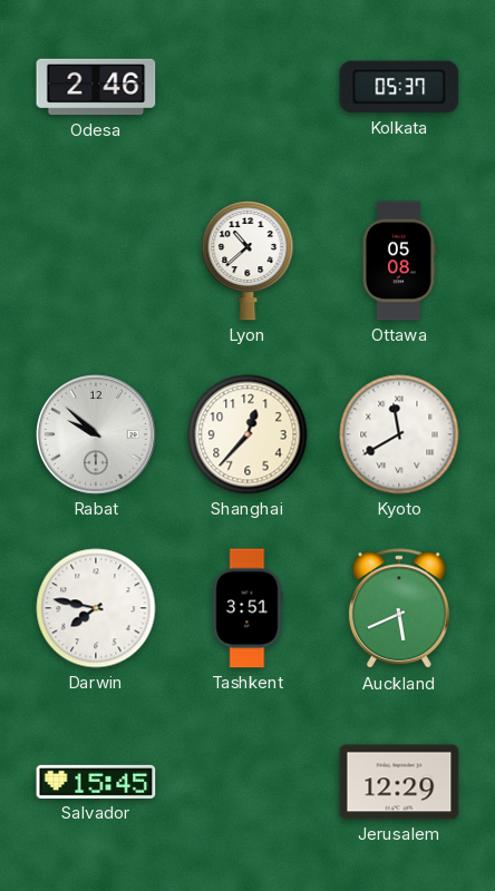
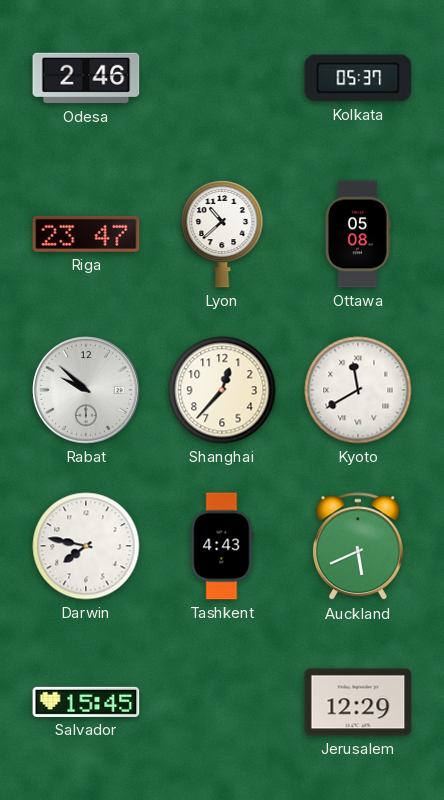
Riga: none -> 23:47 (86, 234)
Tashkent: 3:51 -> 4:43 (222, 546)
